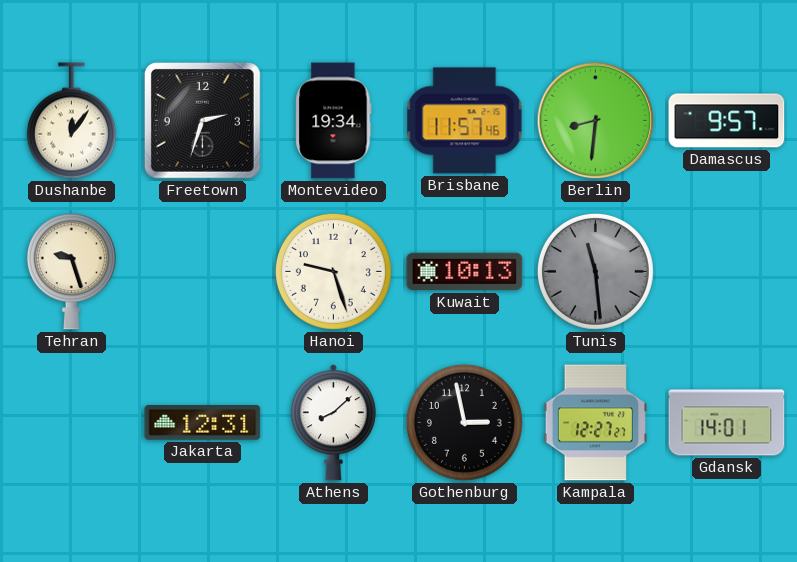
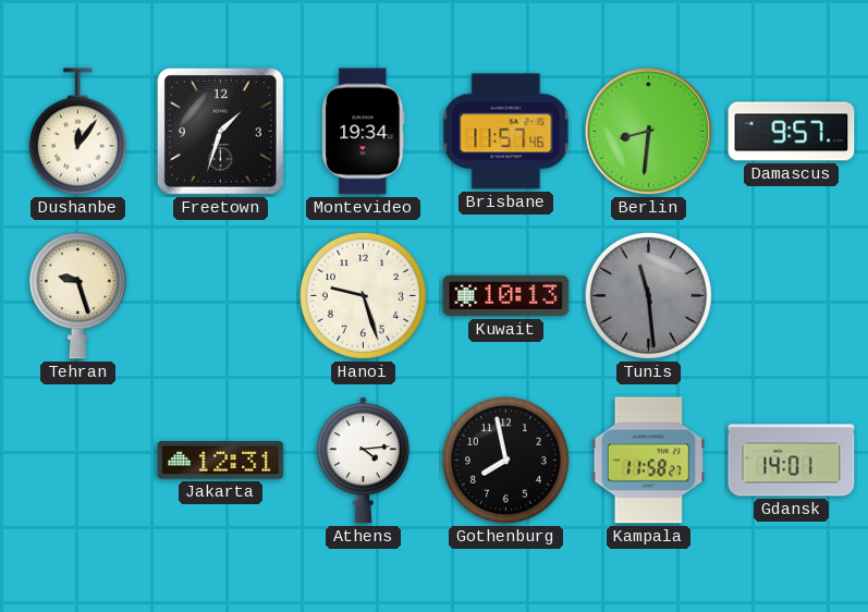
Freetown: 2:33 -> 1:33 (220, 131)
Athens: 8:08 -> 4:14 (363, 461)
Gothenburg: 2:58 -> 7:58 (505, 460)
Kampala: 12:27 -> 11:58 (648, 461)
